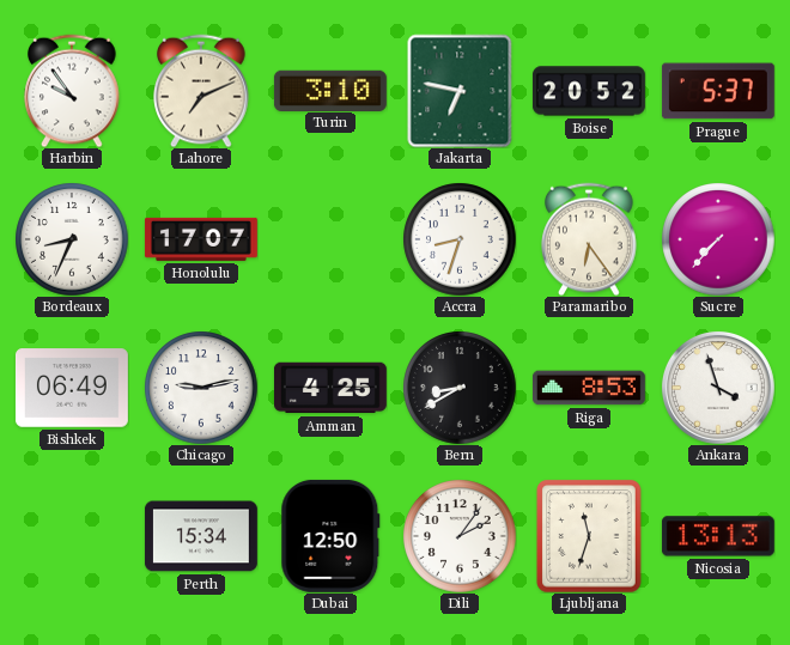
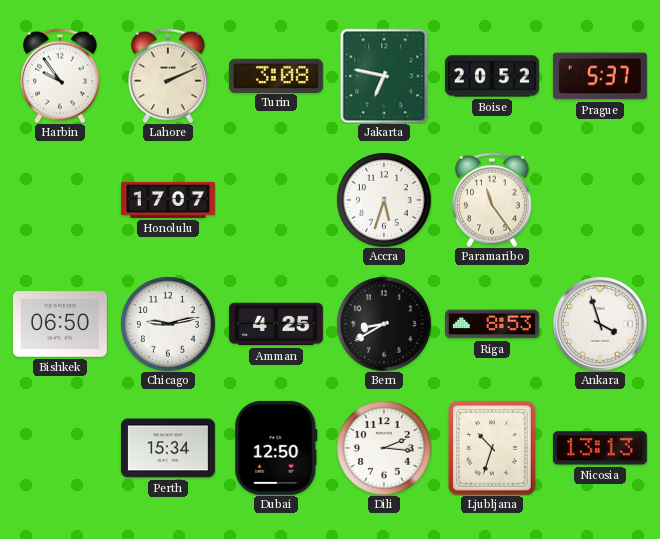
Lahore: 7:11 -> 2:11 (168, 76)
Turin: 3:10 -> 3:08 (276, 75)
Bordeaux: 8:34 -> none (72, 239)
Accra: 8:33 -> 5:33 (384, 200)
Paramaribo: 6:24 -> 11:24 (492, 200)
Sucre: 7:37 -> none (718, 239)
Bishkek: 06:49 -> 06:50 (60, 324)
Dili: 2:06 -> 2:16 (384, 448)
Ljubljana: 11:33 -> 10:33 (492, 448)
